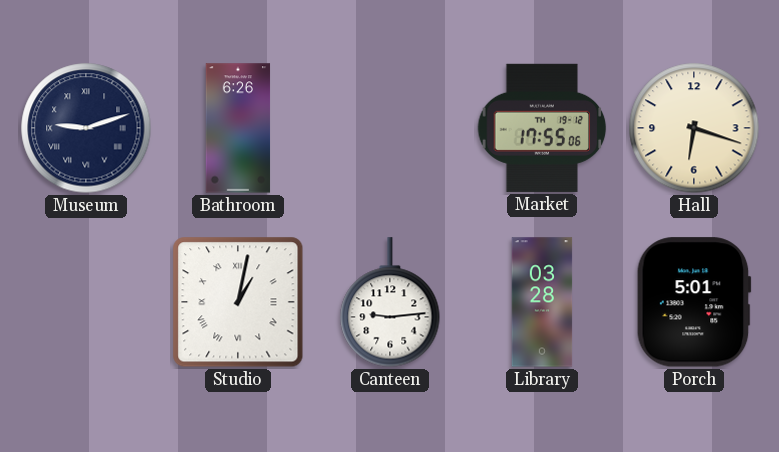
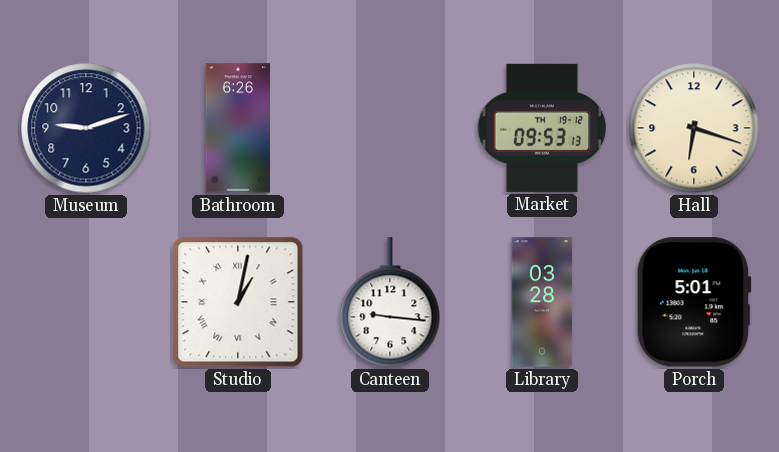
Museum numerals: Roman -> Arabic (86, 128)
Market: 17:55 -> 09:53 (542, 128)
Canteen: 9:14 -> 9:16 (390, 302)
